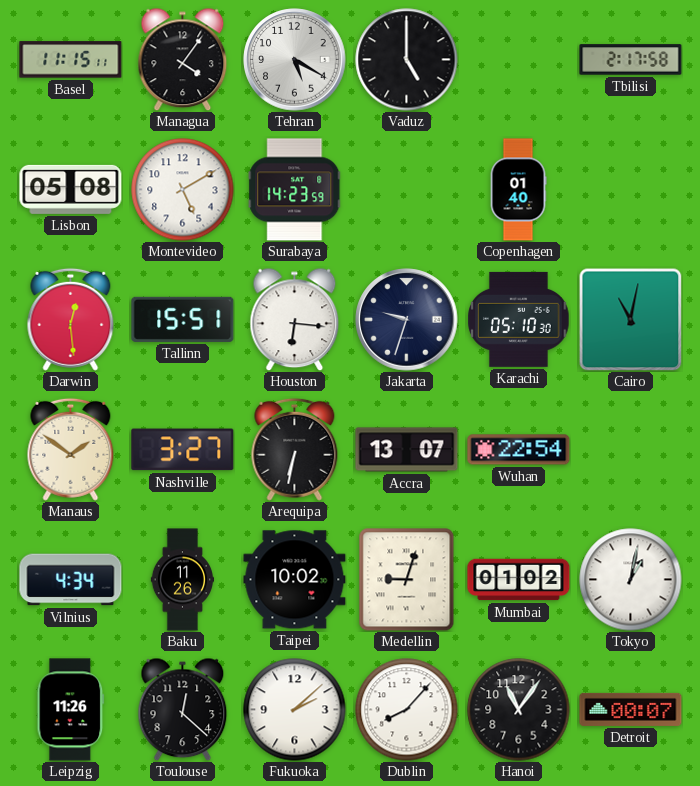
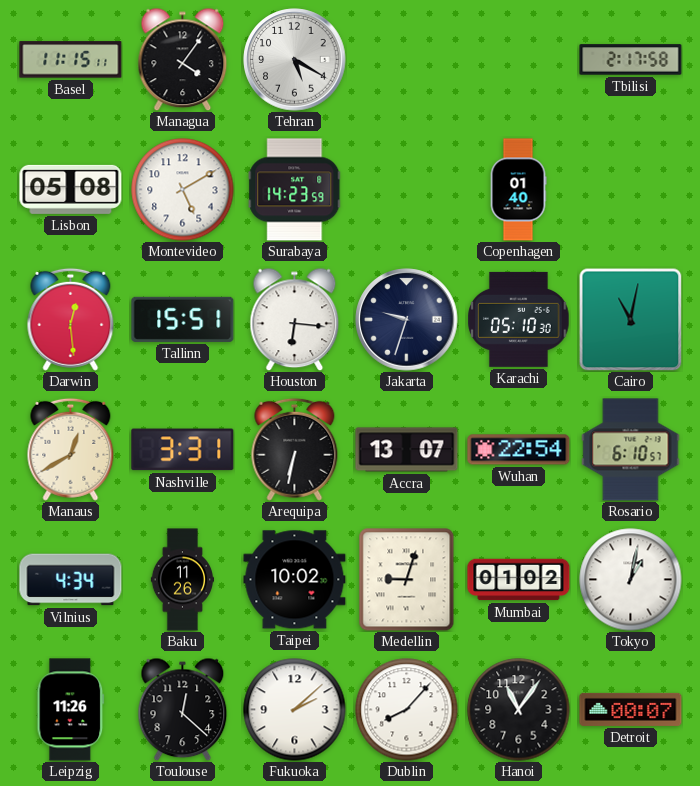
Vaduz: 5:00 -> none (407, 60)
Manaus: 1:51 -> 12:40 (71, 449)
Nashville: 3:27 -> 3:31 (183, 450)
Rosario: none -> 6:10 (631, 450)
